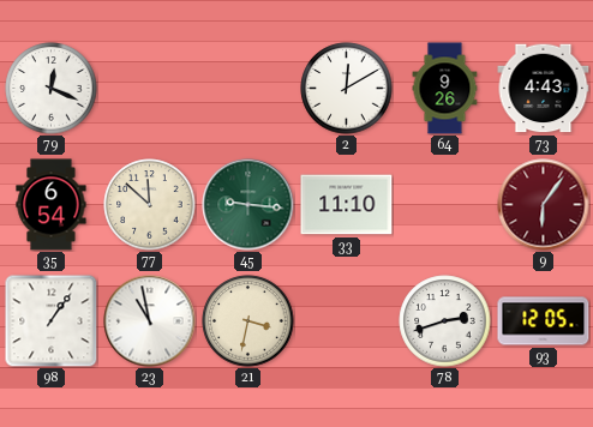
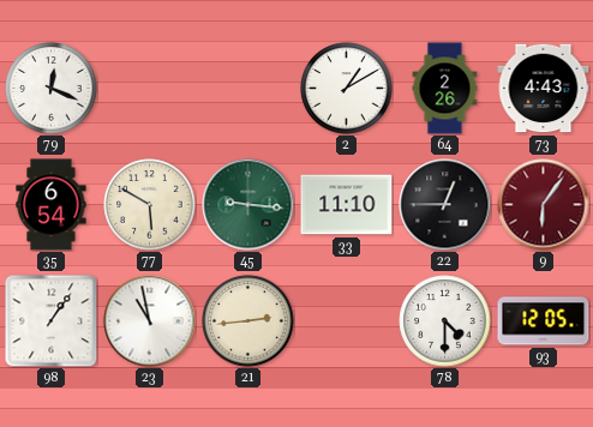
2: 12:10 -> 1:10 (347, 89)
64: 9:26 -> 2:26 (445, 89)
77: 11:52 -> 5:50 (150, 205)
22: none -> 12:45 (445, 205)
21: 3:32 -> 2:44 (248, 321)
78: 2:42 -> 4:30 (445, 321)
